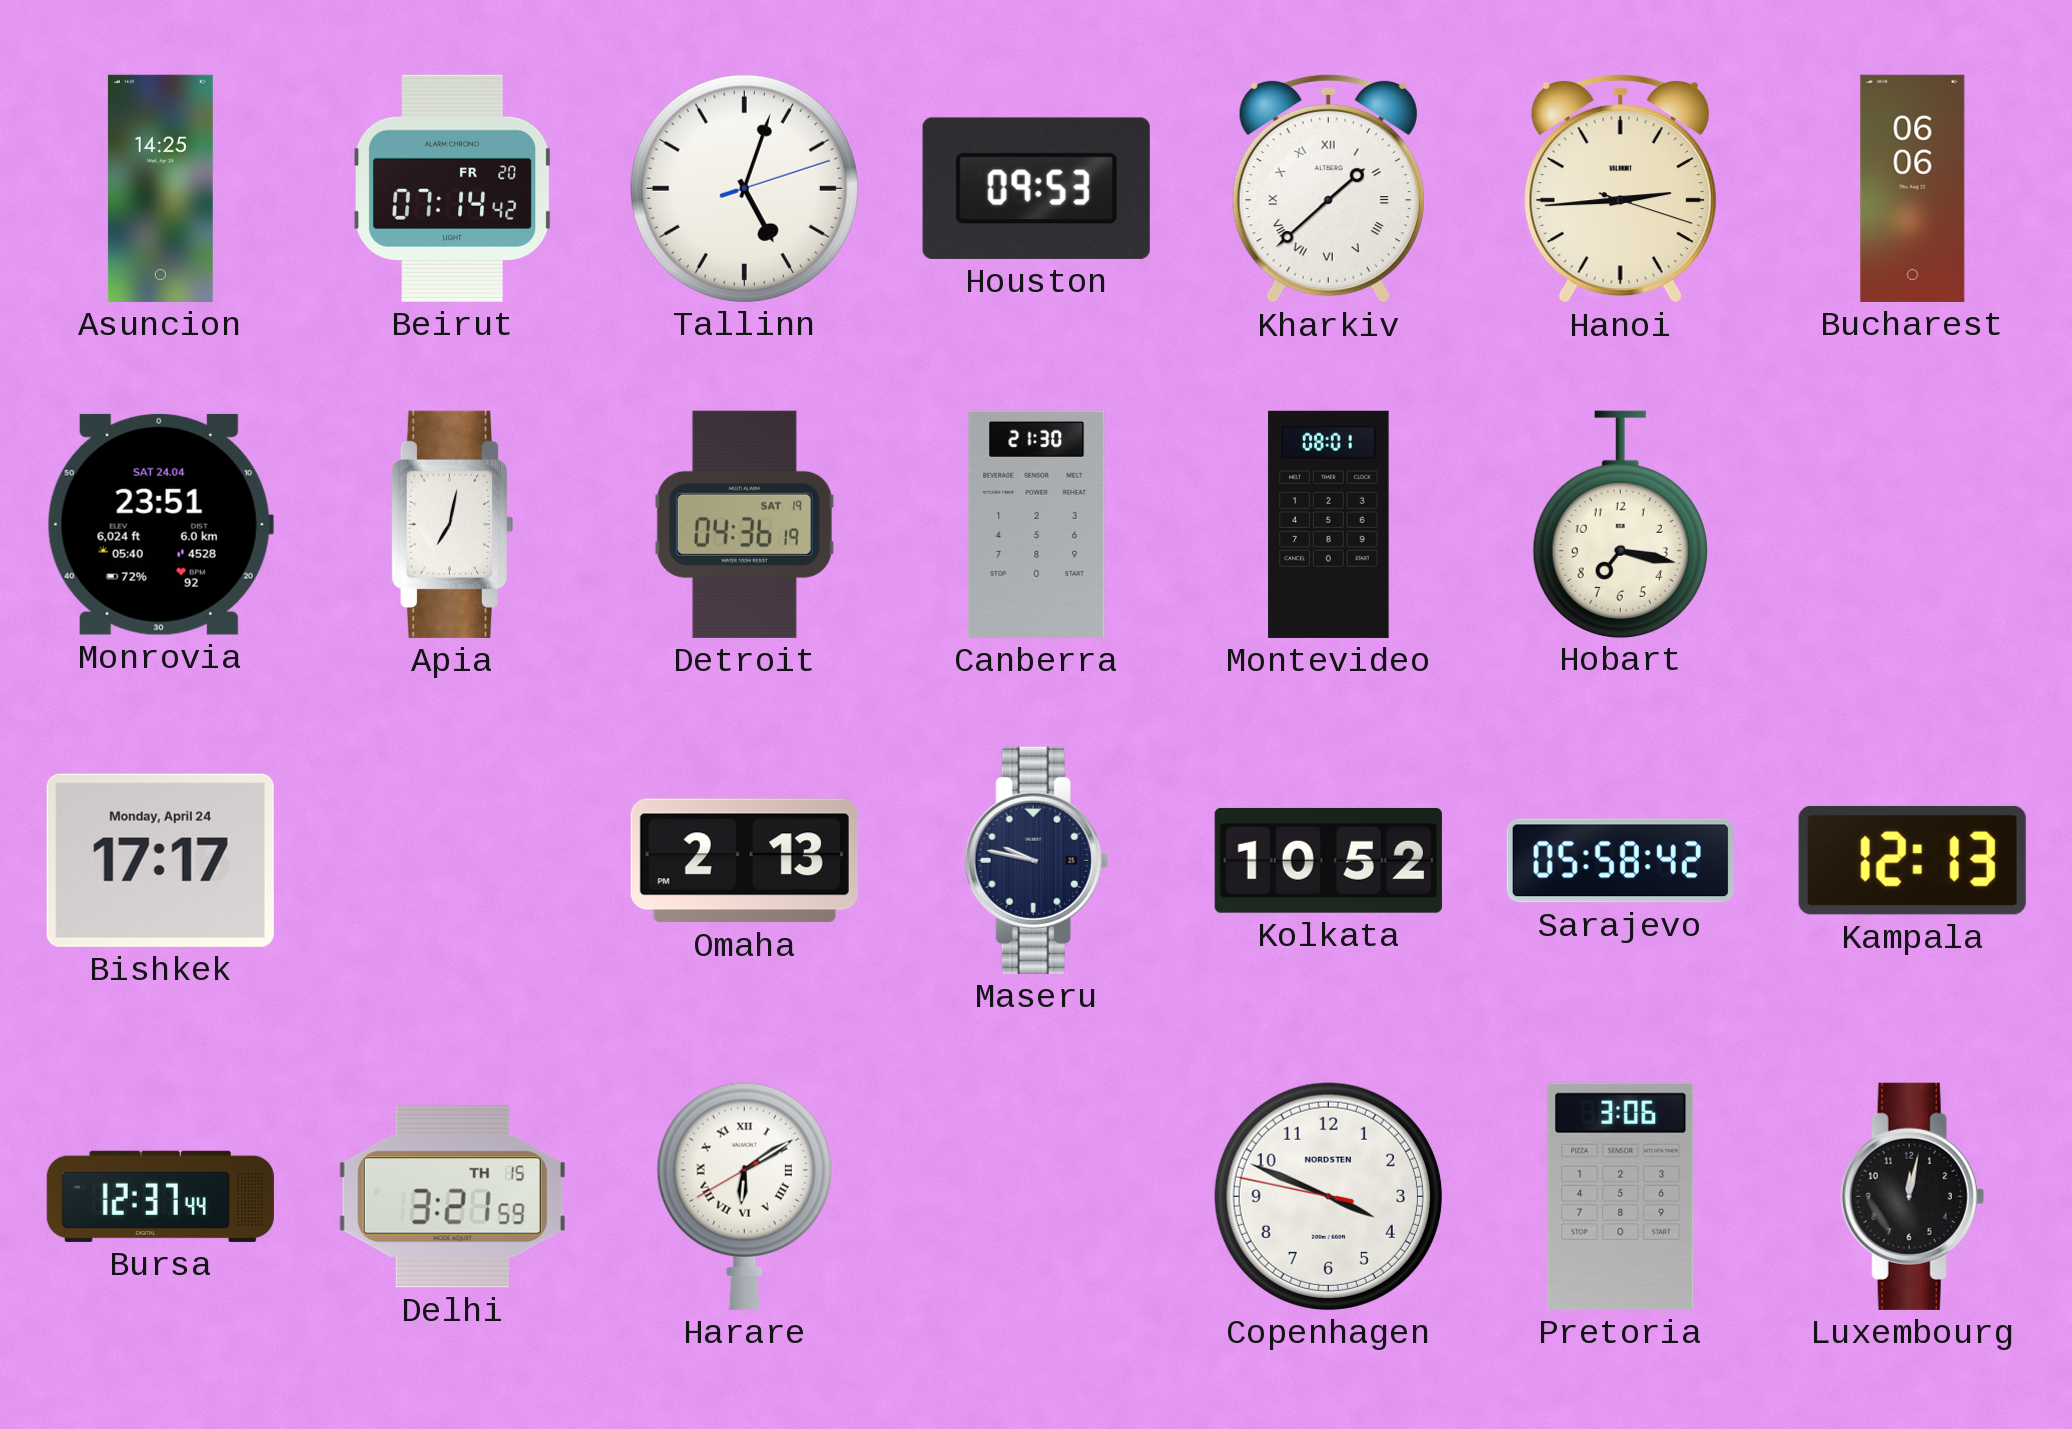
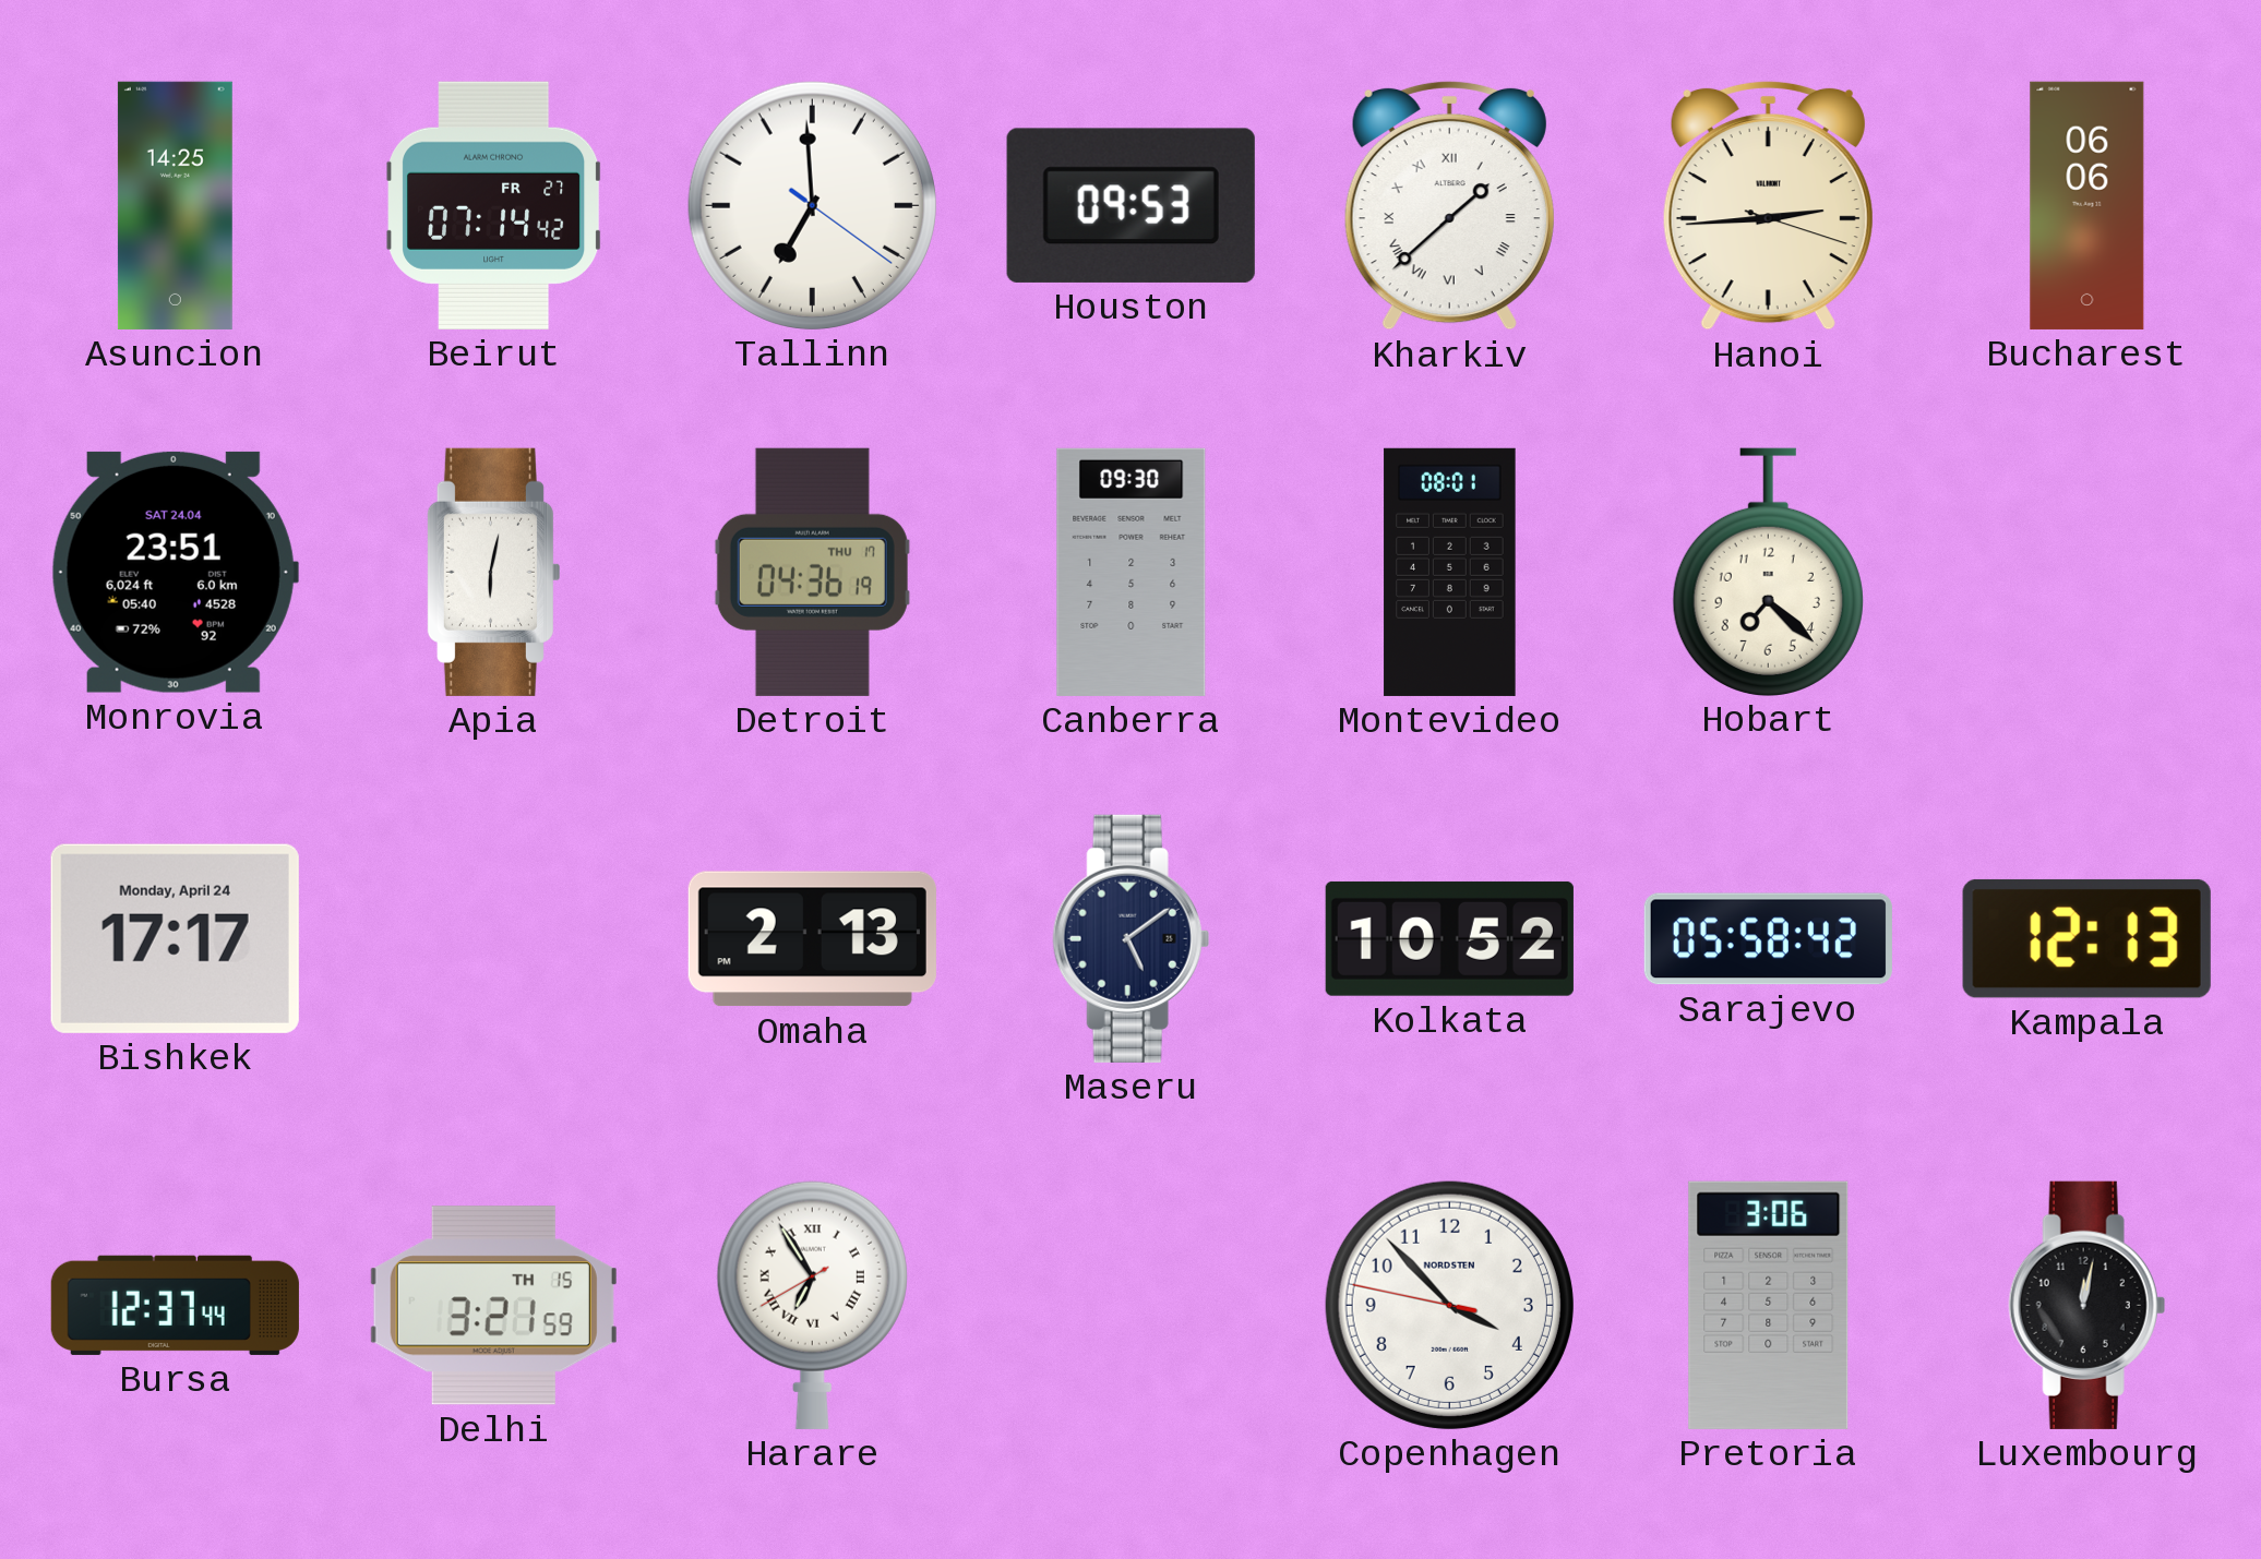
Beirut date: FR 20 -> FR 27 (494, 205)
Tallinn: 5:03 -> 6:59 (812, 205)
Apia: 7:02 -> 6:02 (493, 572)
Detroit date: SAT 19 -> THU 17 (812, 572)
Canberra: 21:30 -> 09:30 (1132, 572)
Hobart: 7:17 -> 7:22 (1768, 572)
Maseru: 9:47 -> 5:09 (1130, 938)
Harare: 6:09 -> 6:54 (812, 1305)
Copenhagen: 3:48 -> 3:52 (1449, 1305)
